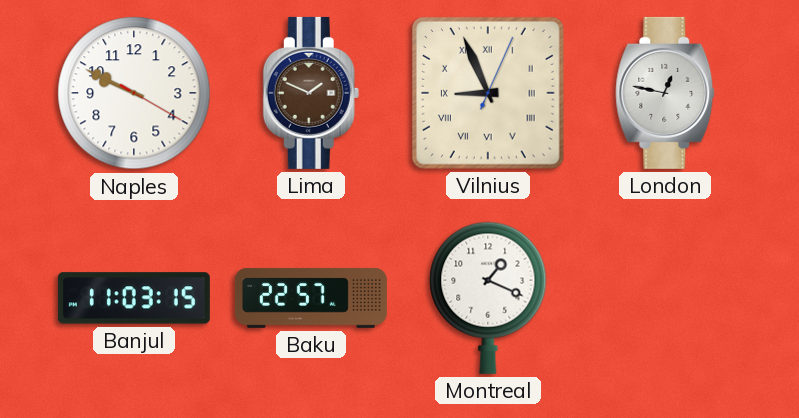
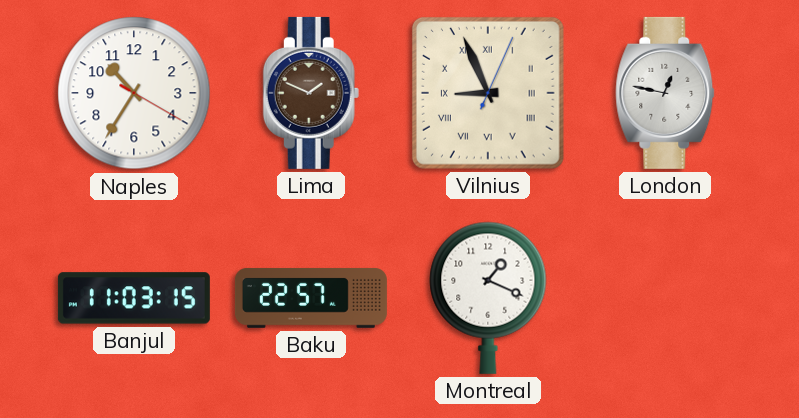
Naples: 9:49 -> 10:35 (134, 93)
